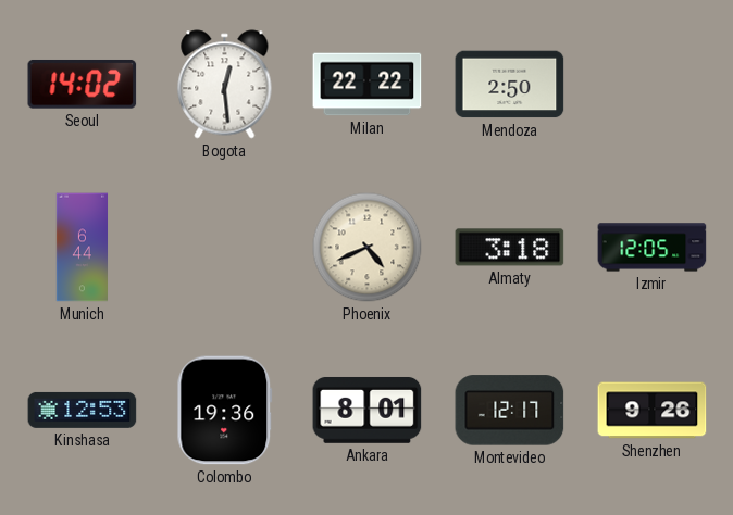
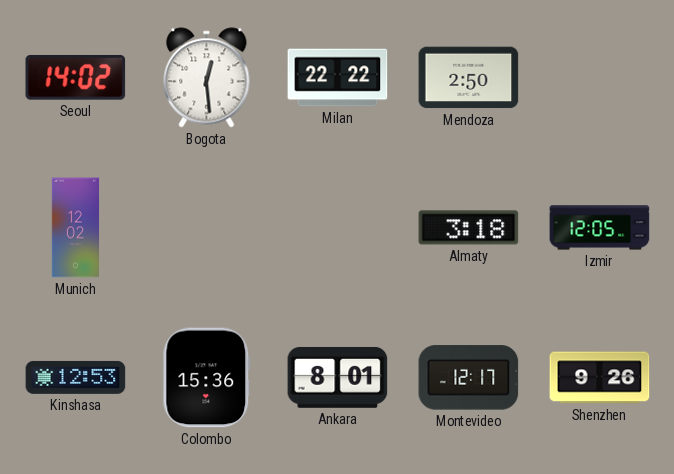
Munich: 6:44 -> 12:02 (76, 228)
Phoenix: 4:41 -> none (368, 248)
Colombo: 19:36 -> 15:36 (207, 378)
